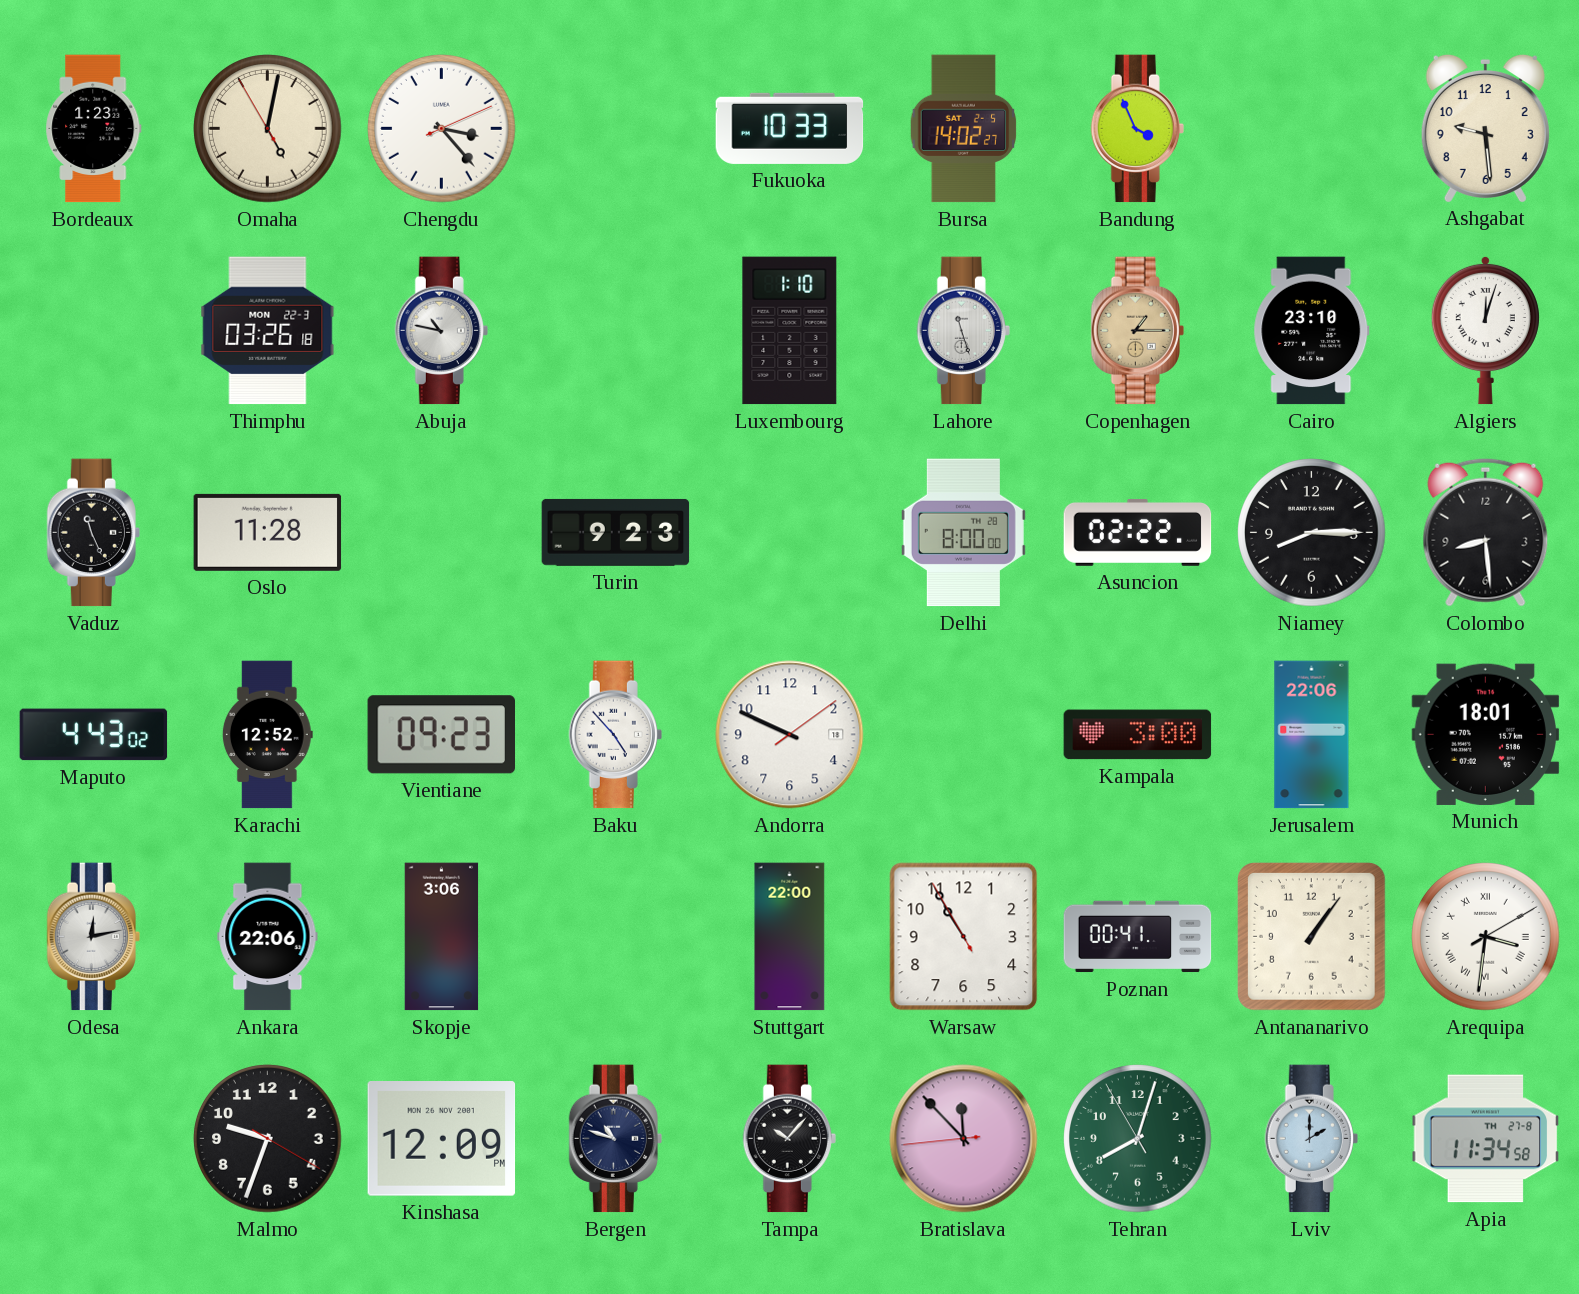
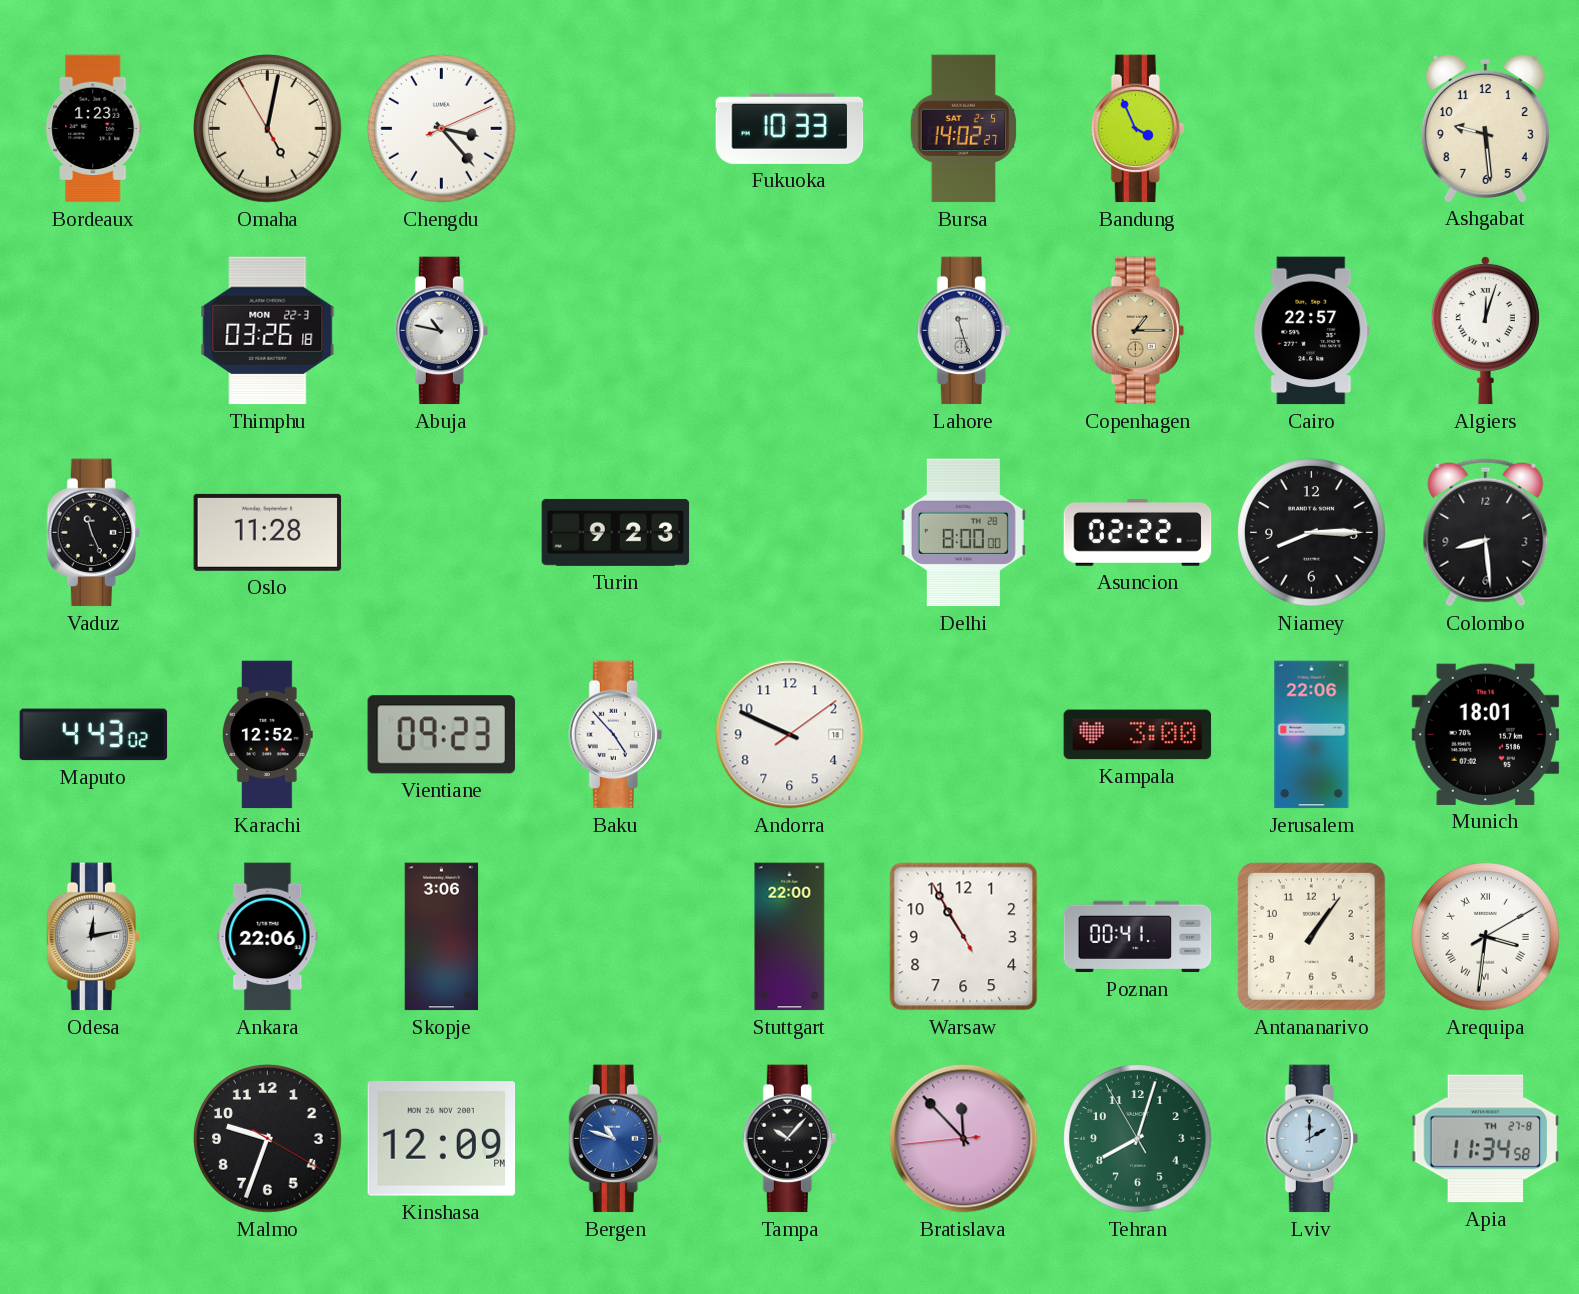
Luxembourg: 1:10 -> none (790, 331)
Cairo: 23:10 -> 22:57 (1312, 331)
Bergen dial: navy -> blue (615, 1139)
